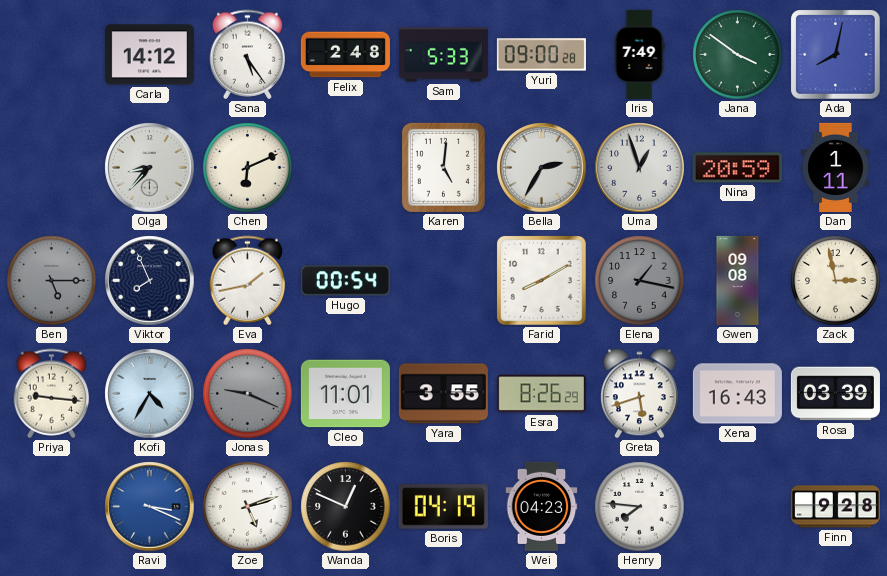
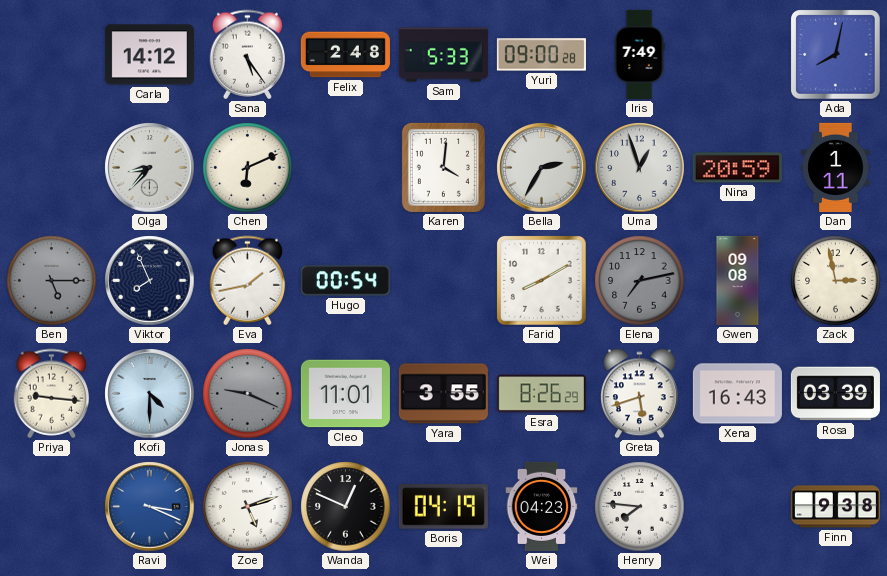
Jana: 3:51 -> none (738, 55)
Karen: 5:01 -> 4:01 (443, 167)
Elena: 1:17 -> 7:13 (640, 281)
Kofi: 4:35 -> 4:30 (150, 394)
Finn: 9:28 -> 9:38 (835, 507)
